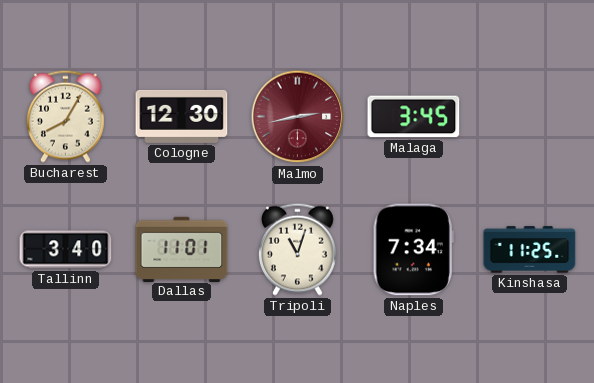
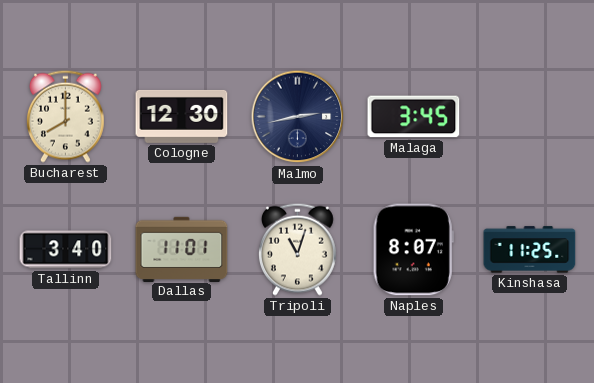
Bucharest: 8:05 -> 8:00 (65, 116)
Malmo dial: burgundy -> navy (298, 117)
Naples: 7:34 -> 8:07 (413, 250)
